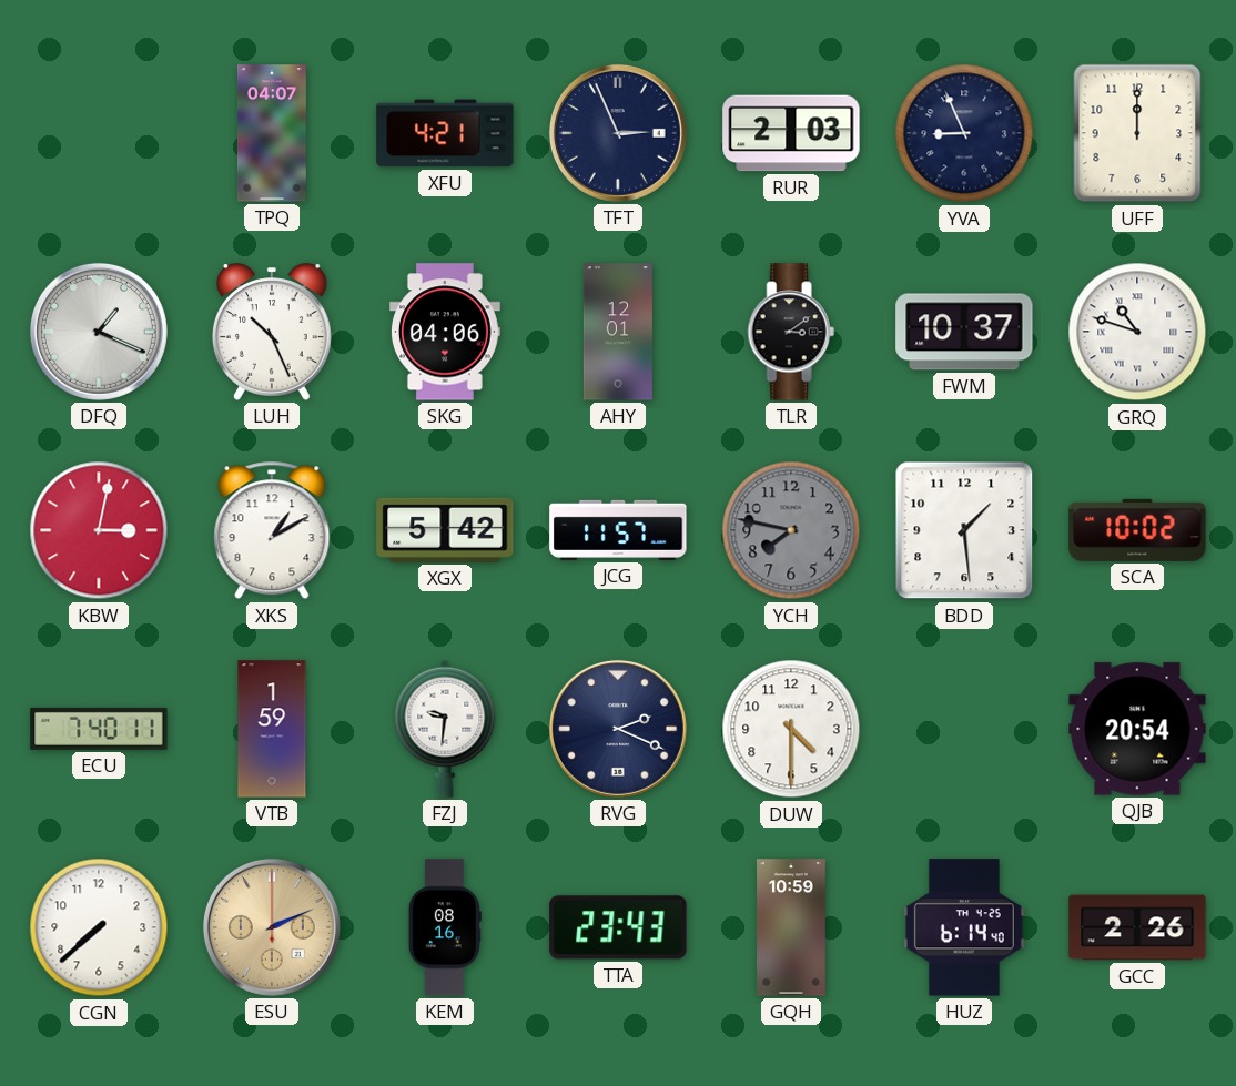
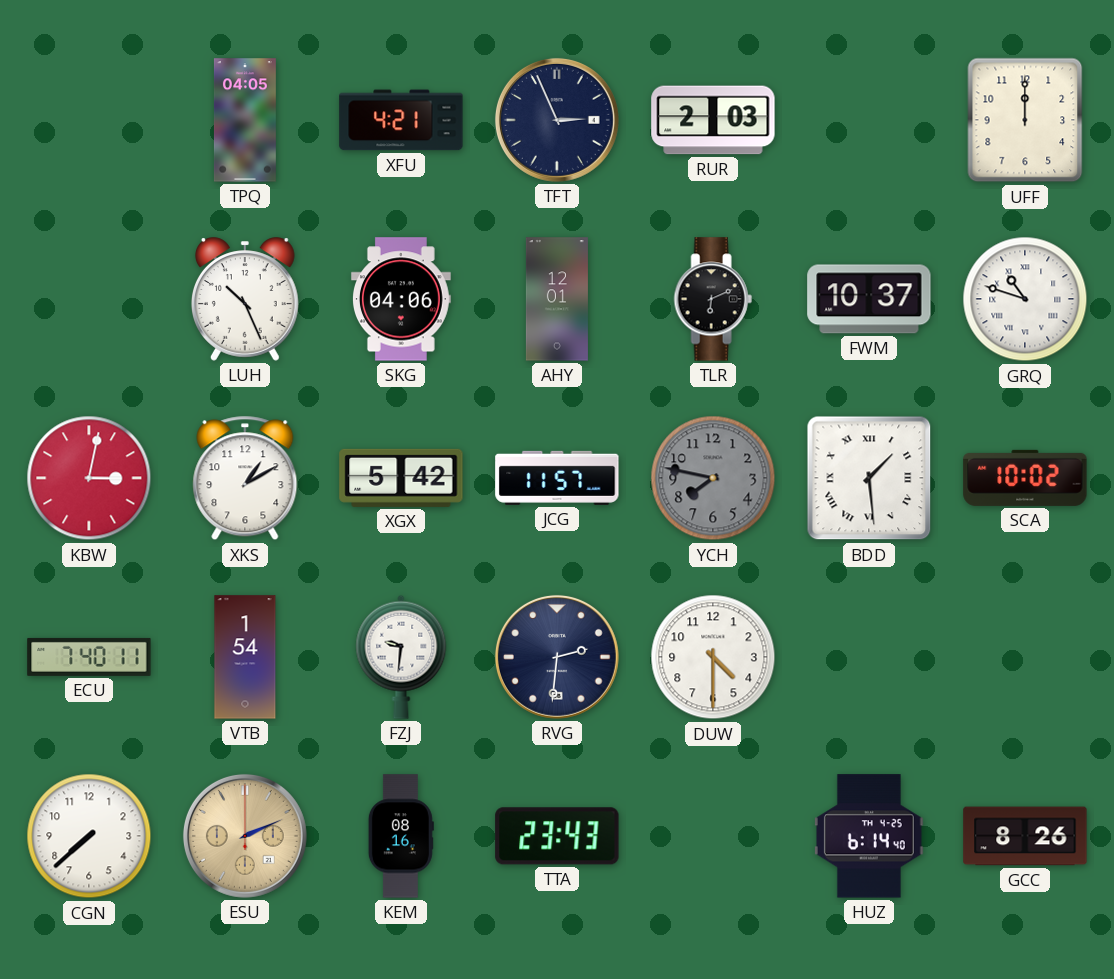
TPQ: 04:07 -> 04:05 (245, 120)
YVA: 8:56 -> none (964, 133)
DFQ: 1:19 -> none (99, 332)
TLR: 3:09 -> 6:11 (713, 299)
BDD numerals: Arabic -> Roman (869, 478)
VTB: 1:59 -> 1:54 (245, 657)
RVG: 2:19 -> 2:31 (557, 657)
QJB: 20:54 -> none (1137, 729)
GQH: 10:59 -> none (792, 927)
GCC: 2:26 -> 8:26 (1025, 836)
